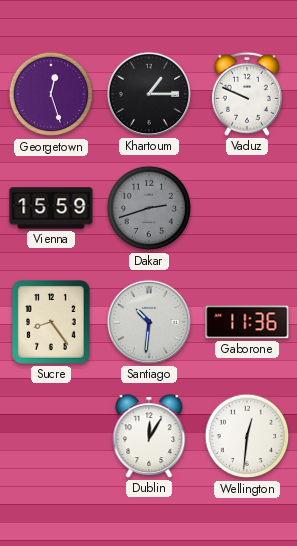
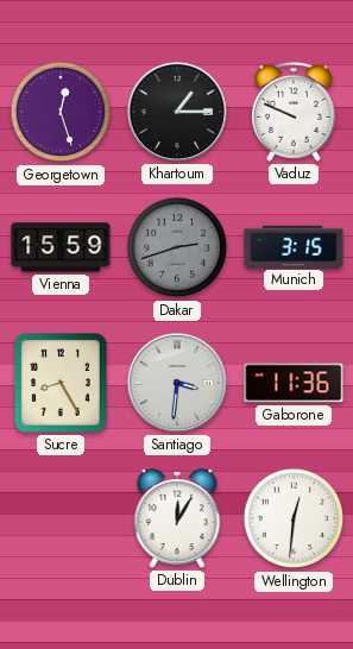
Munich: none -> 3:15 (294, 246)
Sucre: 8:24 -> 8:25 (62, 384)
Santiago: 10:31 -> 3:31 (177, 383)
